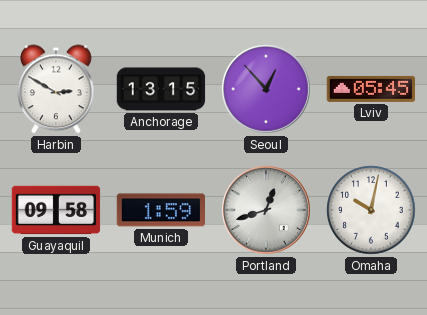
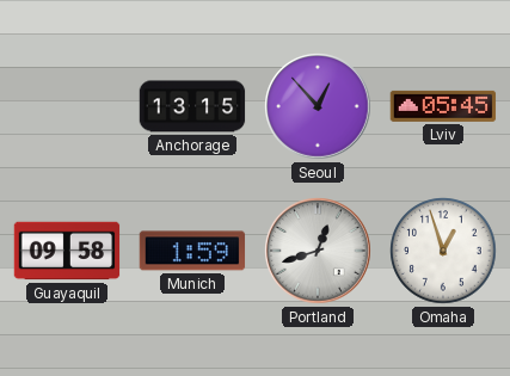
Harbin: 2:50 -> none (56, 89)
Omaha: 10:02 -> 12:57 (443, 251)
